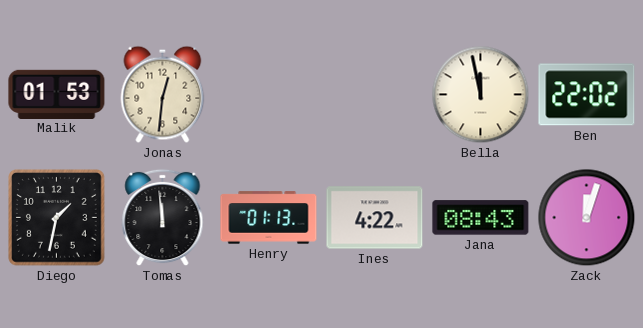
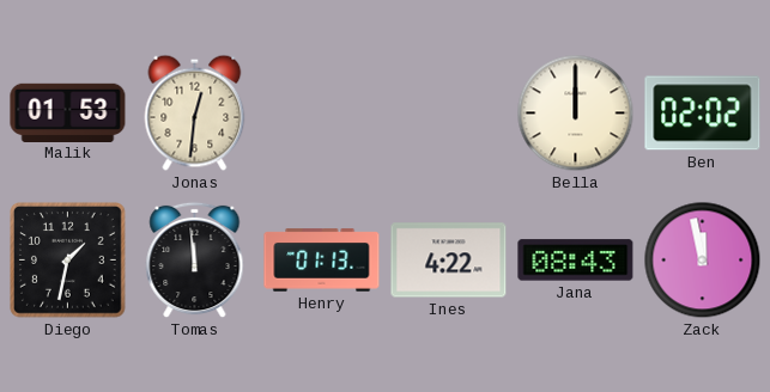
Bella: 11:58 -> 12:00 (576, 114)
Ben: 22:02 -> 02:02 (703, 114)
Zack: 12:03 -> 11:58 (703, 261)
